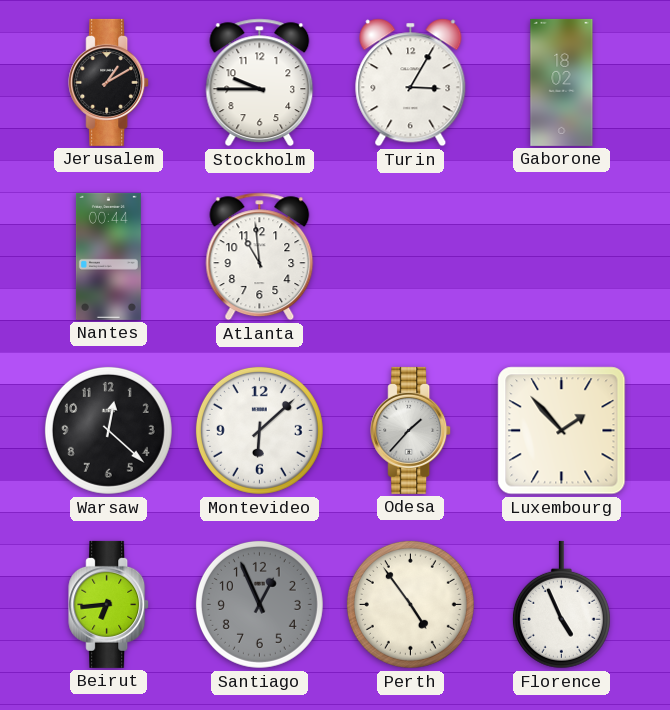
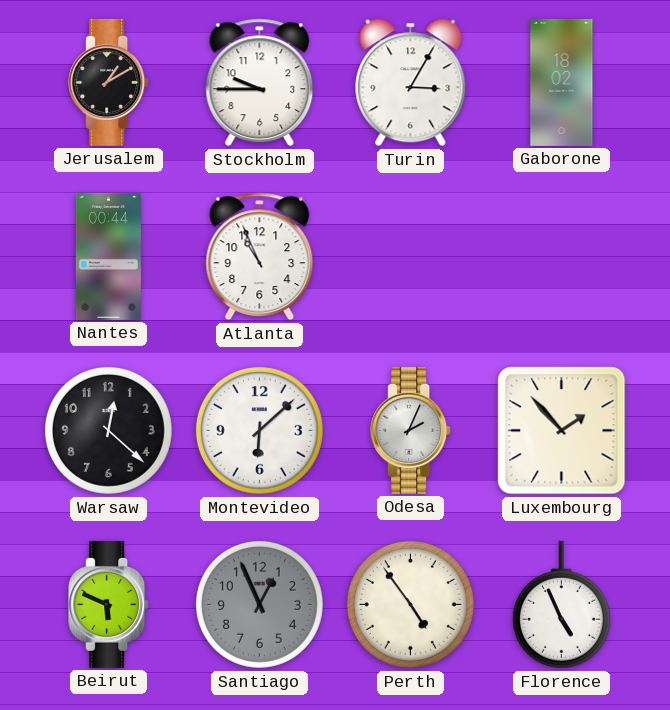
Atlanta: 10:59 -> 10:56 (260, 257)
Odesa: 1:37 -> 2:04 (411, 430)
Beirut: 6:44 -> 5:49 (109, 604)
